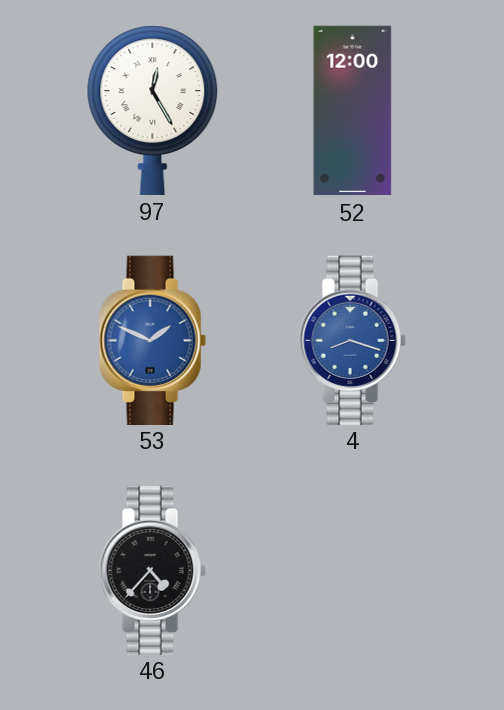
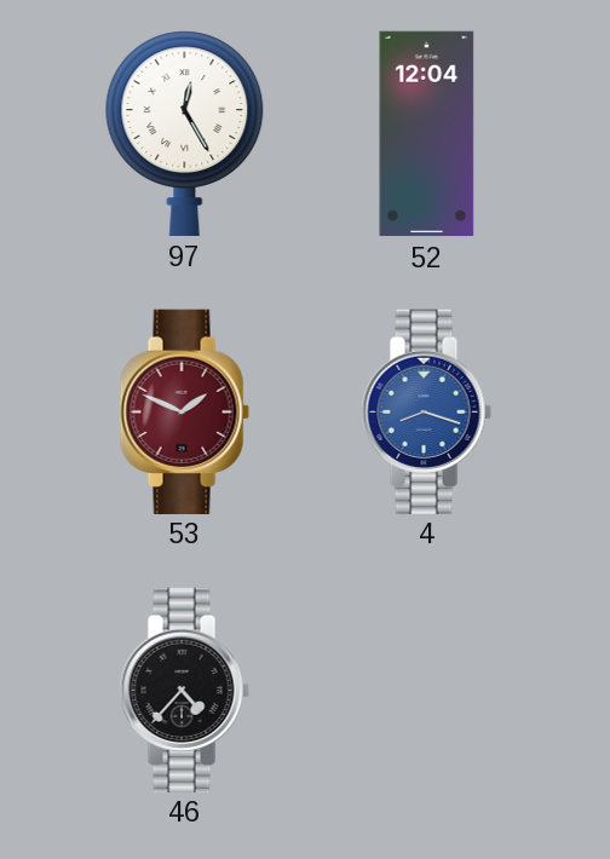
52: 12:00 -> 12:04 (427, 134)
53 dial: blue -> burgundy (184, 411)
